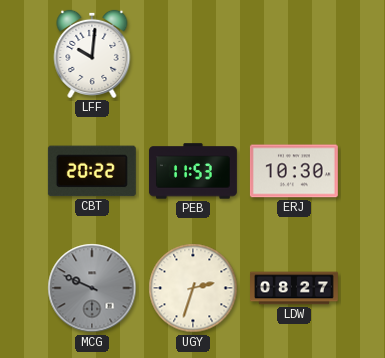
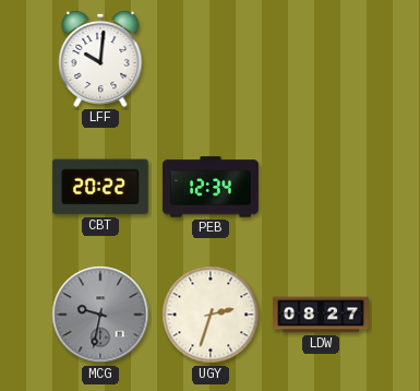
PEB: 11:53 -> 12:34 (211, 187)
ERJ: 10:30 -> none (294, 171)
MCG: 9:49 -> 9:32 (100, 315)
